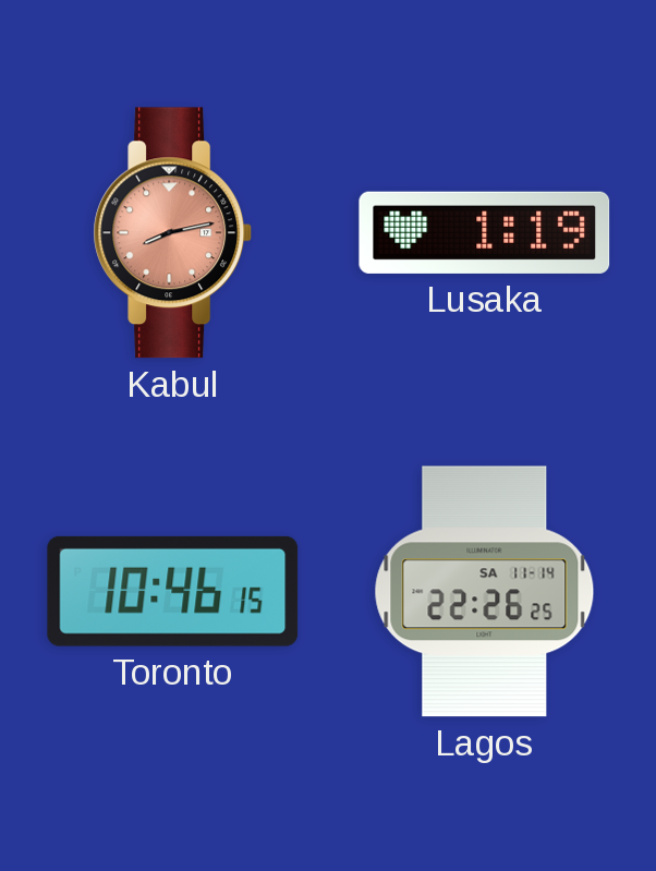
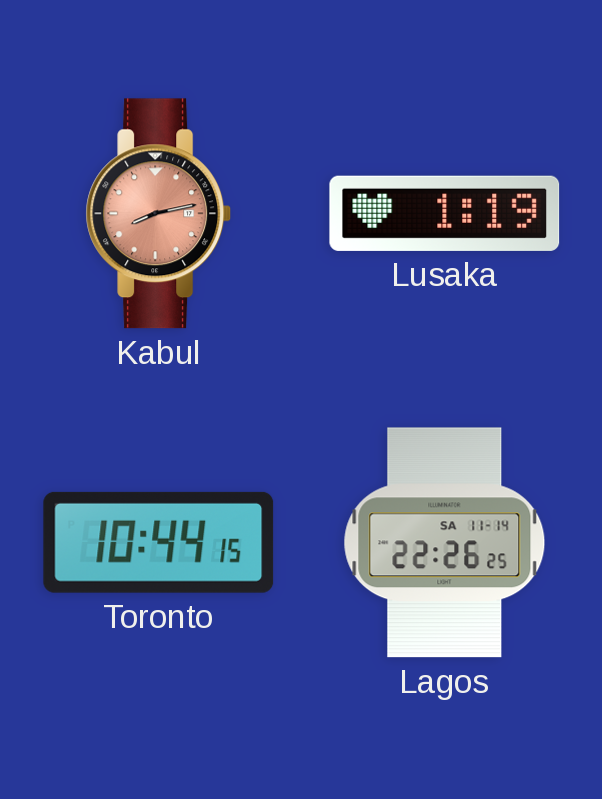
Toronto: 10:46 -> 10:44 (159, 542)
